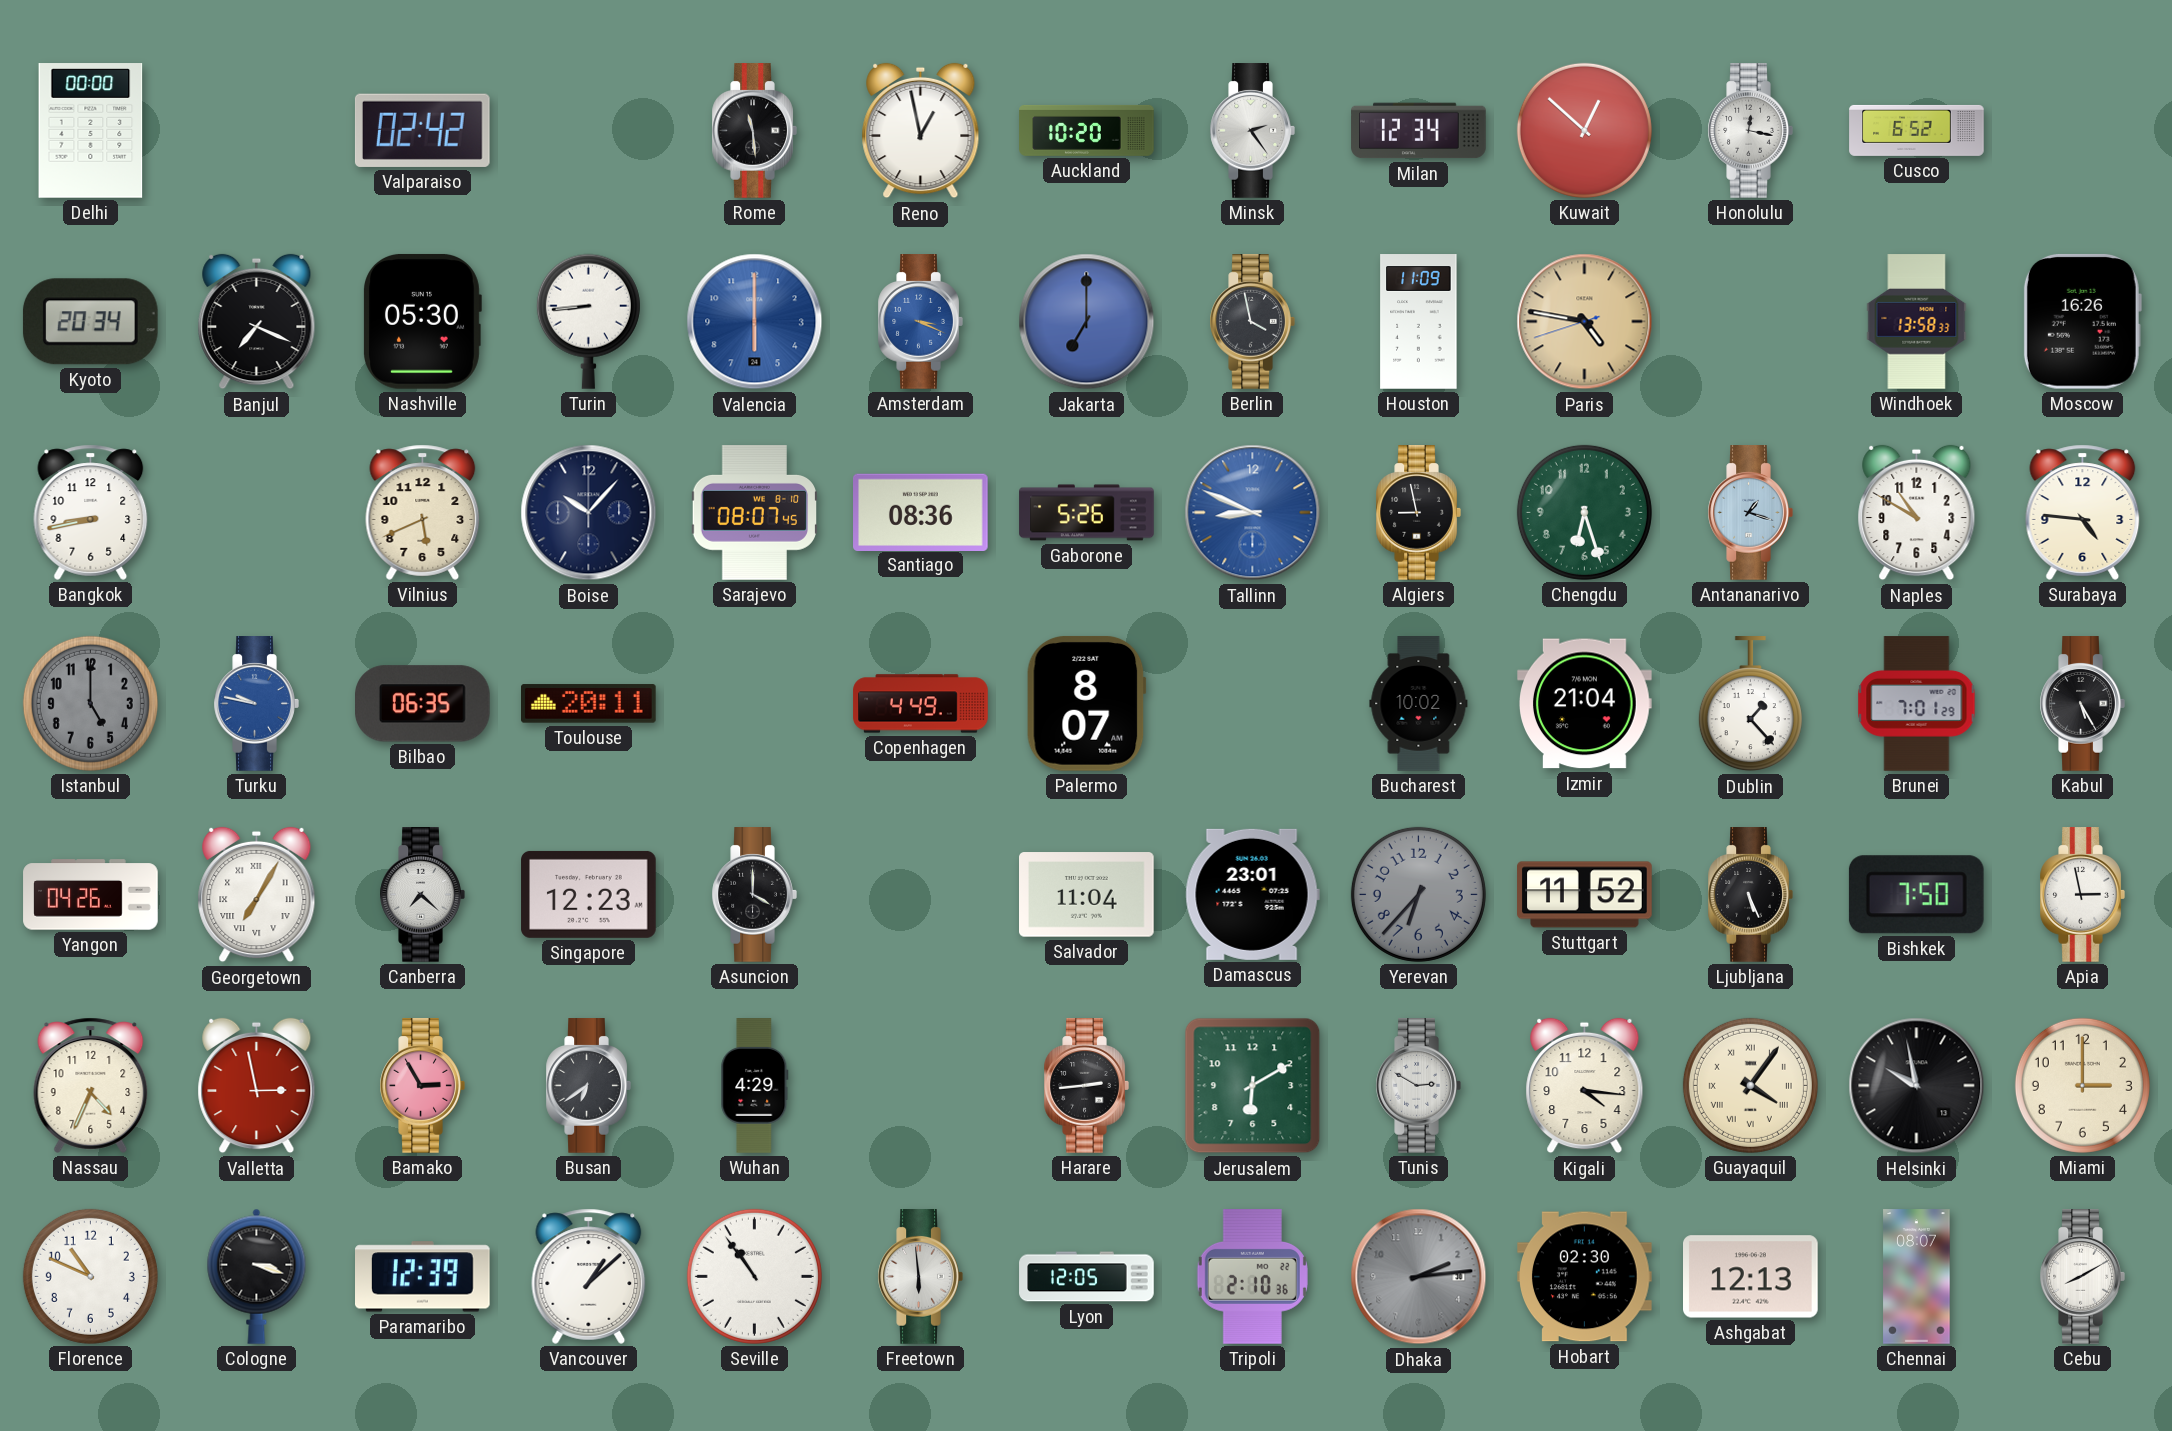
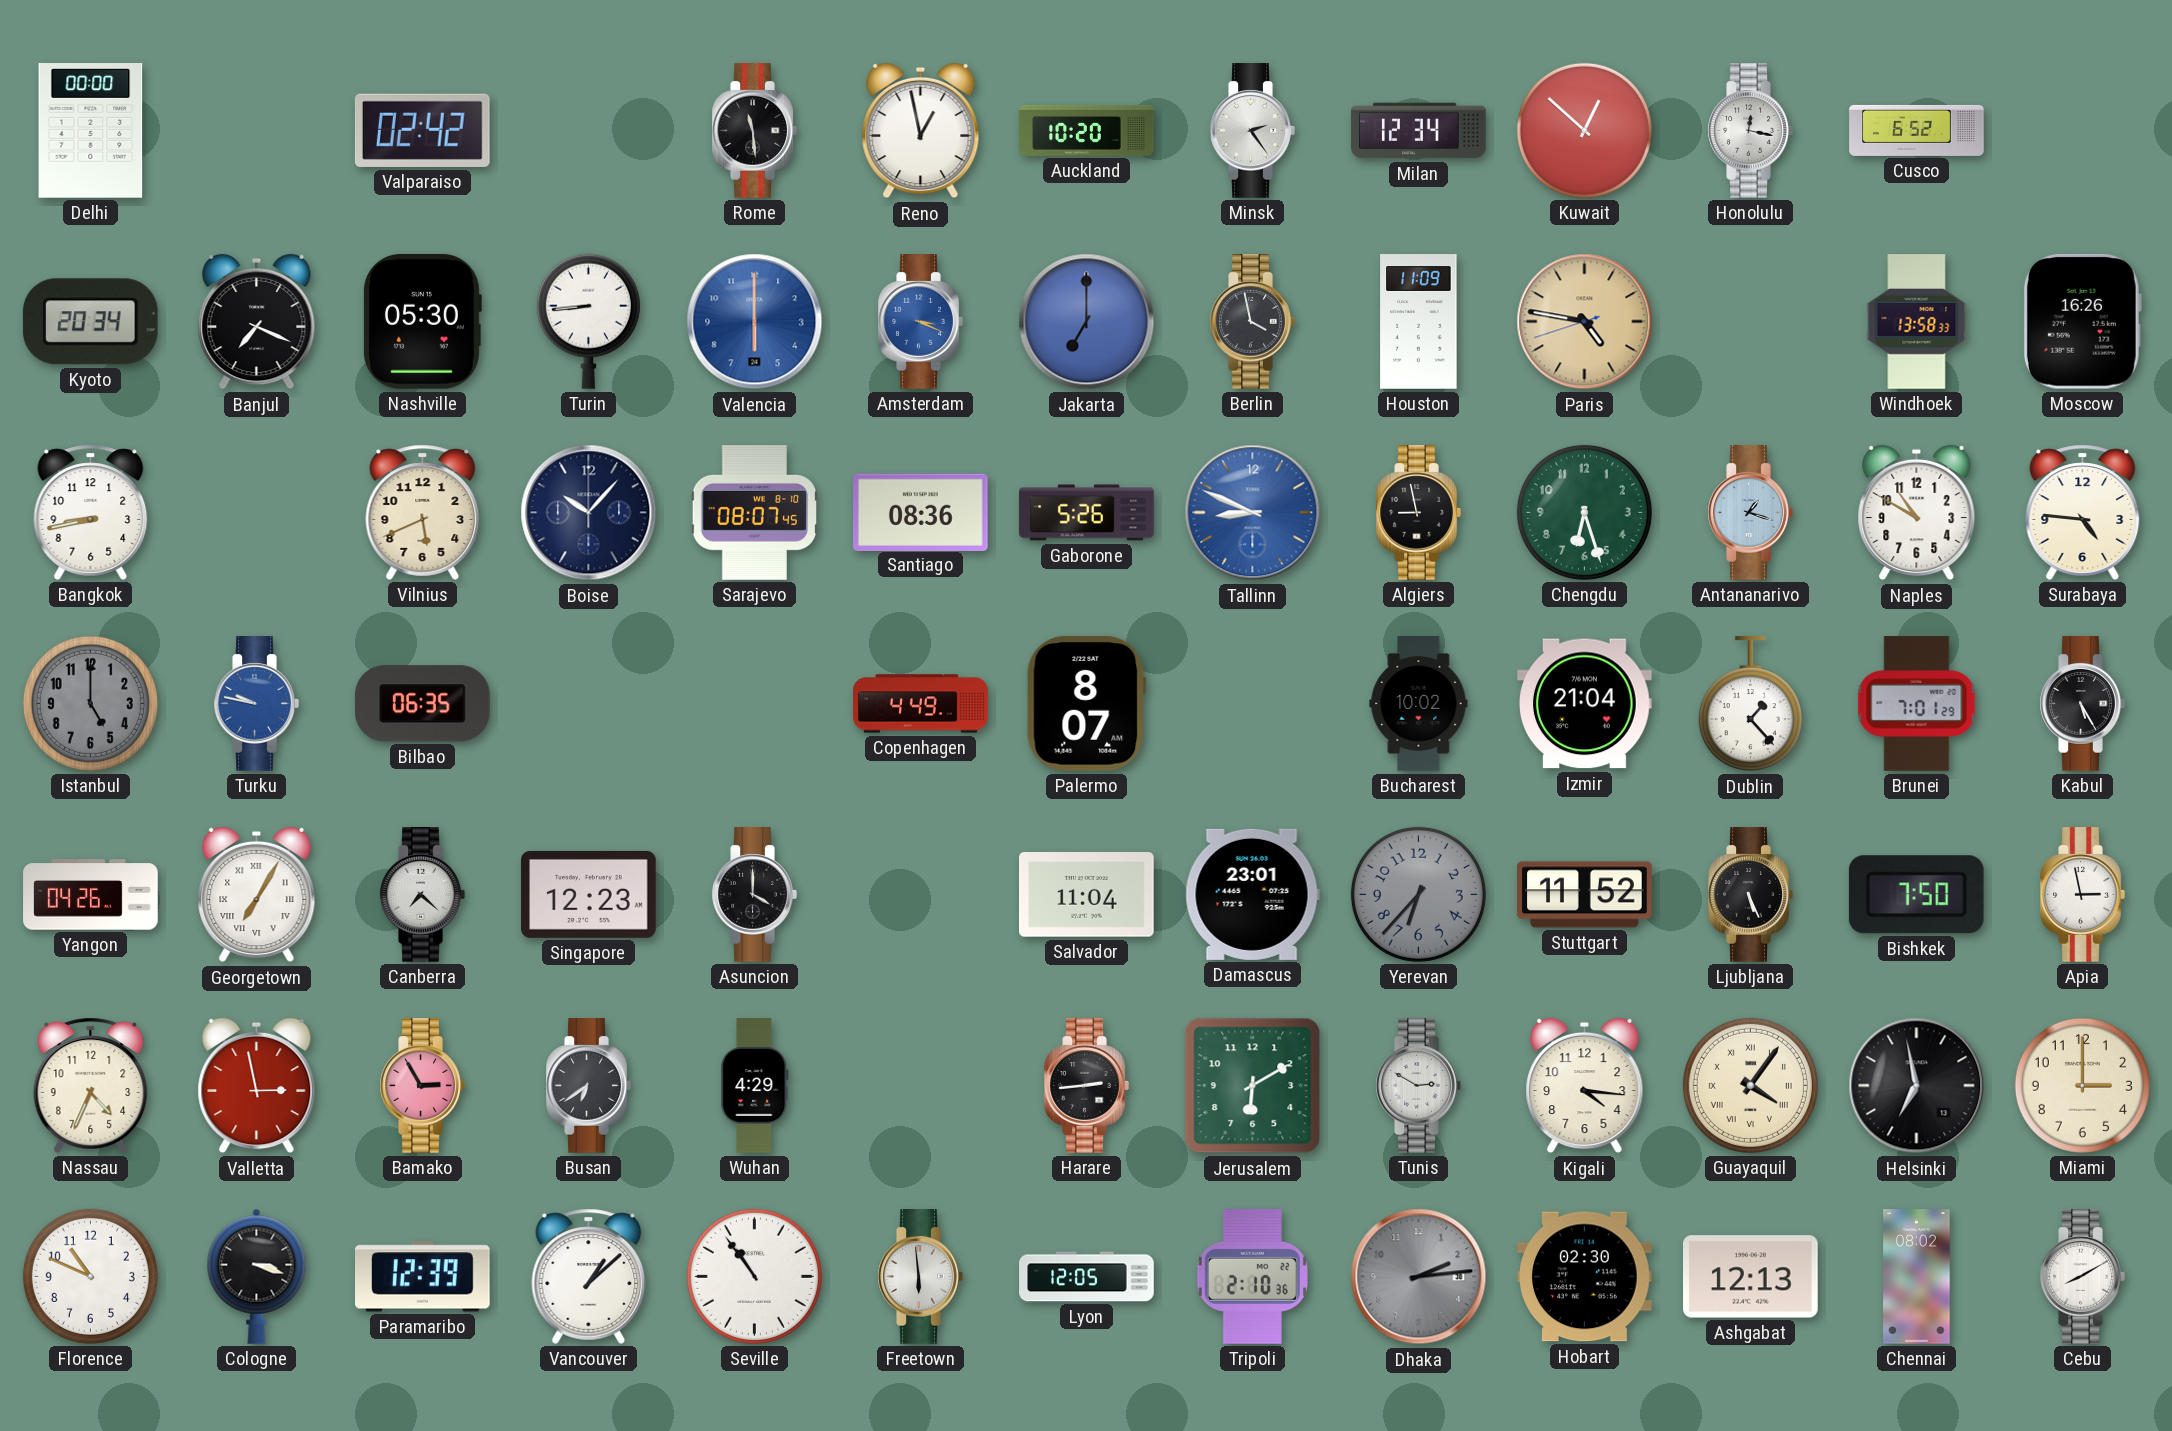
Toulouse: 20:11 -> none (589, 704)
Helsinki: 9:58 -> 6:58 (1917, 1086)
Chennai: 08:07 -> 08:02 (1917, 1277)
